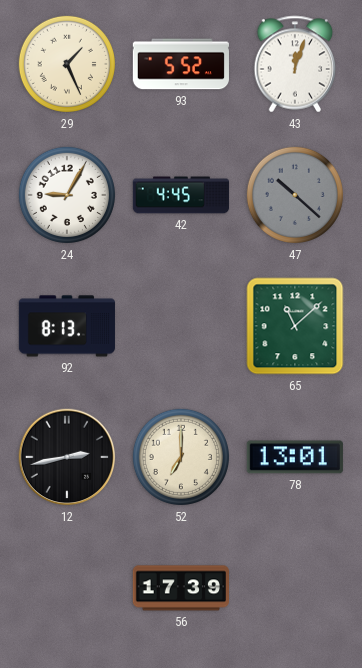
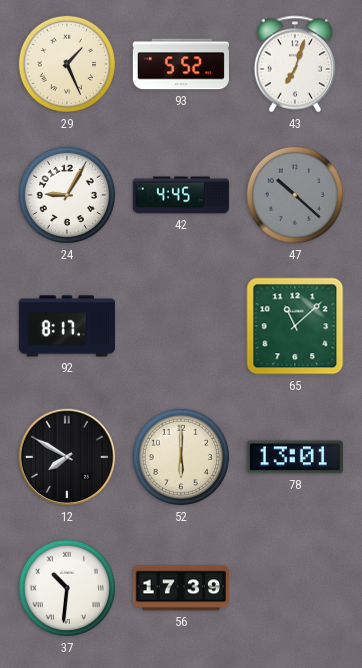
43: 12:03 -> 7:03 (295, 64)
92: 8:13 -> 8:17 (67, 326)
12: 2:43 -> 7:50 (67, 457)
52: 7:00 -> 6:00 (181, 457)
37: none -> 10:31 (67, 588)
